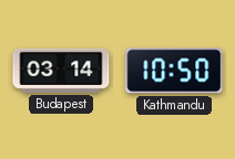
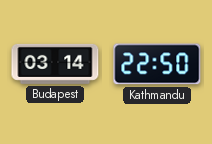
Kathmandu: 10:50 -> 22:50 (157, 64)
